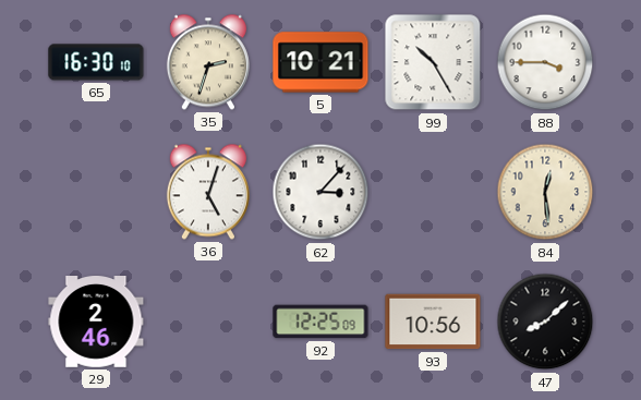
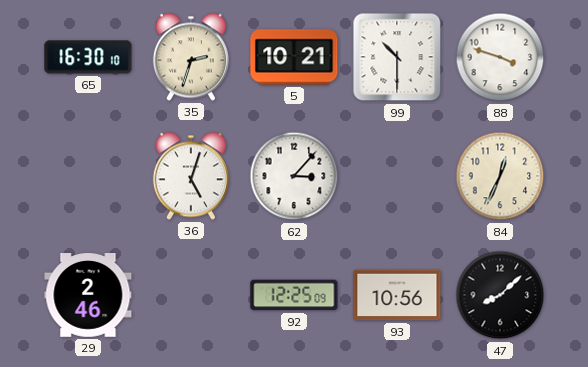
99: 10:25 -> 10:30 (397, 57)
88: 3:45 -> 3:48 (500, 57)
84: 12:29 -> 12:34 (500, 176)
